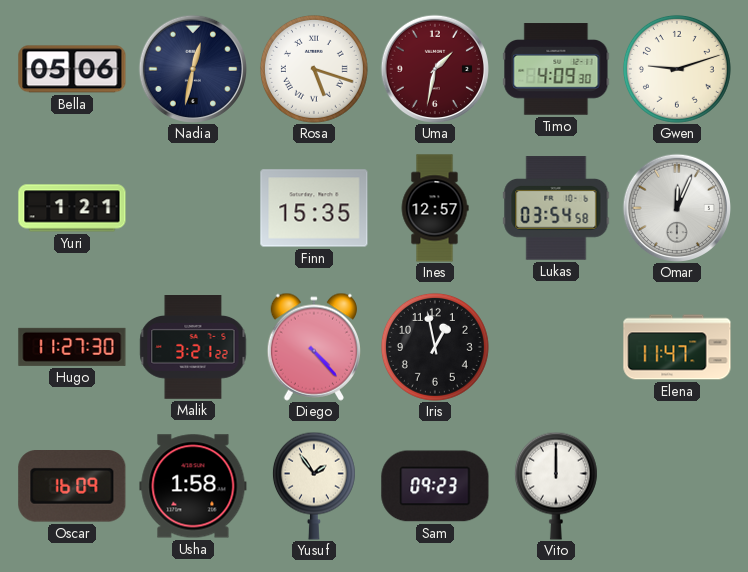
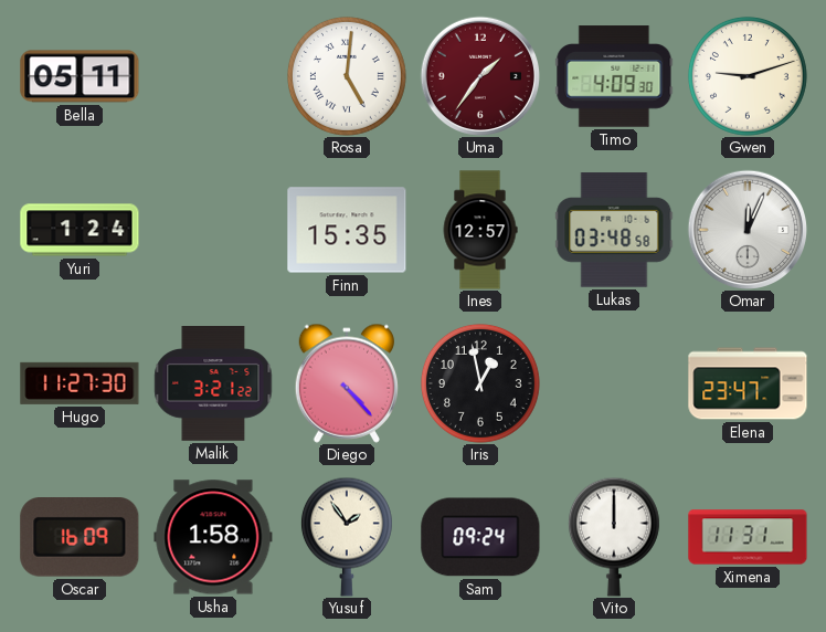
Bella: 05:06 -> 05:11 (80, 76)
Nadia: 12:32 -> none (192, 68)
Rosa: 5:18 -> 5:01 (347, 76)
Uma: 1:32 -> 1:36 (479, 75)
Yuri: 1:21 -> 1:24 (80, 230)
Lukas: 03:54 -> 03:48 (614, 230)
Elena: 11:47 -> 23:47 (748, 383)
Sam: 09:23 -> 09:24 (480, 537)
Ximena: none -> 11:31 (748, 537)
